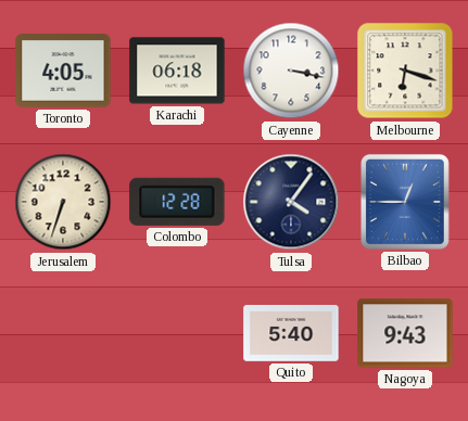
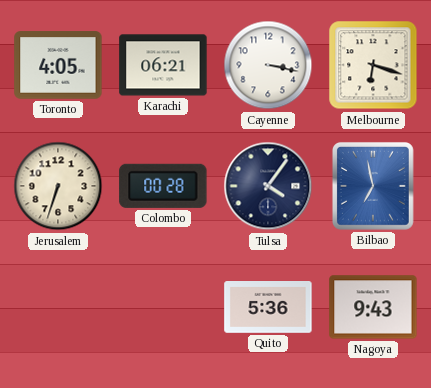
Karachi: 06:18 -> 06:21 (163, 65)
Colombo: 12:28 -> 00:28 (163, 186)
Bilbao: 12:45 -> 6:58 (373, 186)
Quito: 5:40 -> 5:36 (268, 307)
